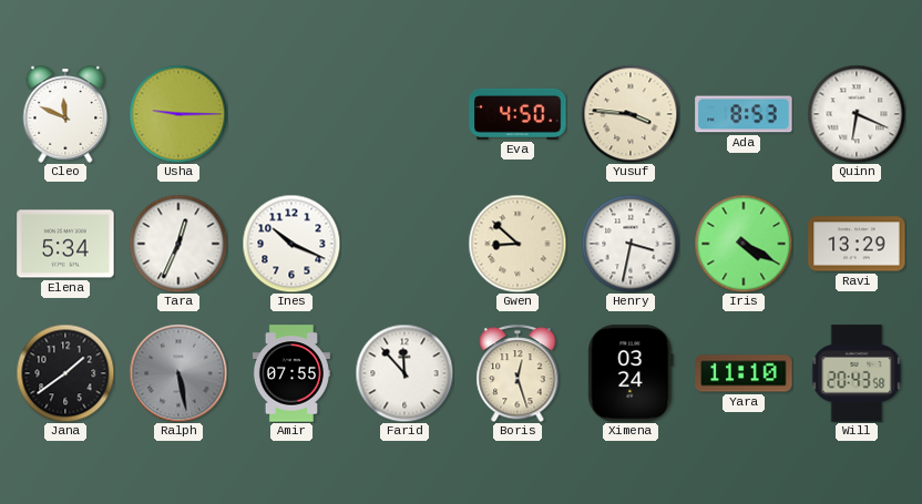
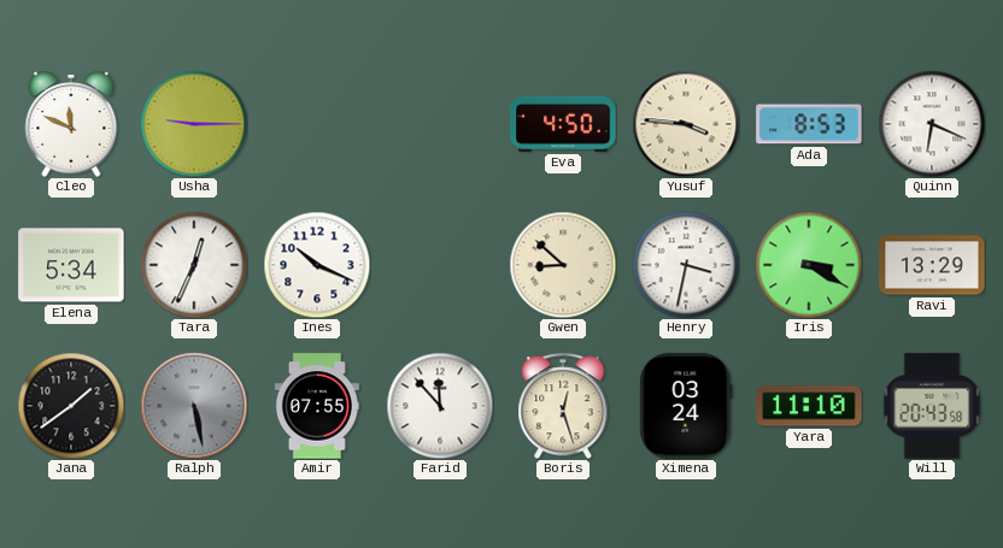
Iris: 4:20 -> 3:20 (809, 265)
